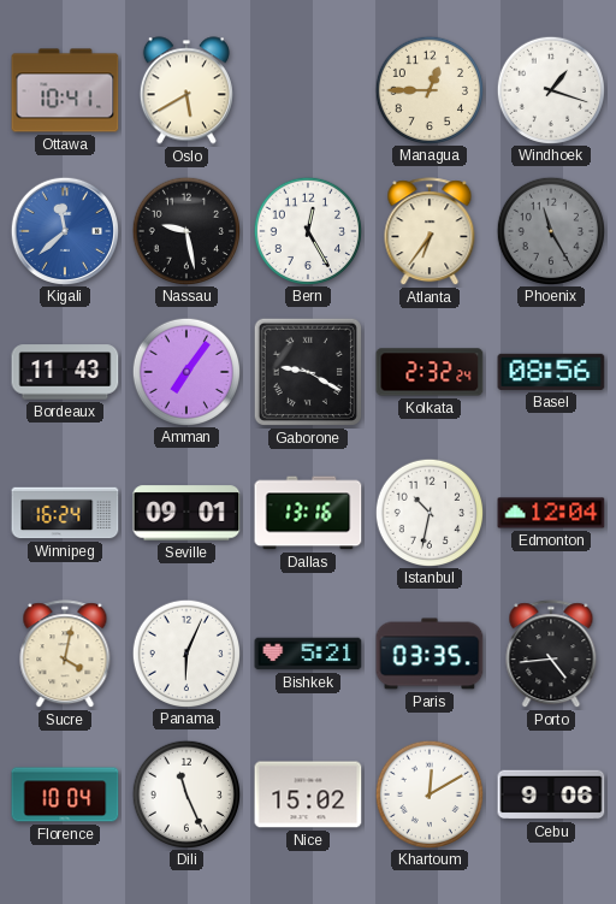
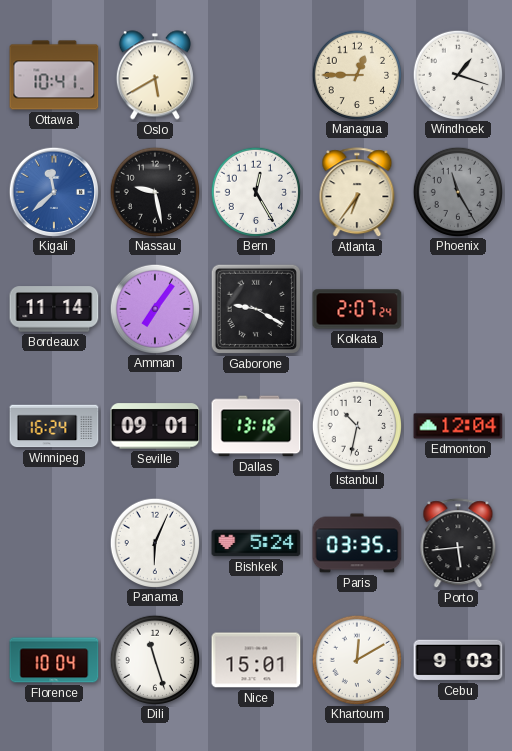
Bordeaux: 11:43 -> 11:14 (54, 309)
Kolkata: 2:32 -> 2:07 (357, 309)
Basel: 08:56 -> none (551, 372)
Sucre: 4:02 -> none (65, 655)
Bishkek: 5:21 -> 5:24 (256, 543)
Porto: 4:44 -> 5:44 (458, 544)
Dili: 11:26 -> 11:27 (154, 659)
Nice: 15:02 -> 15:01 (256, 660)
Cebu: 9:06 -> 9:03 (458, 660)
